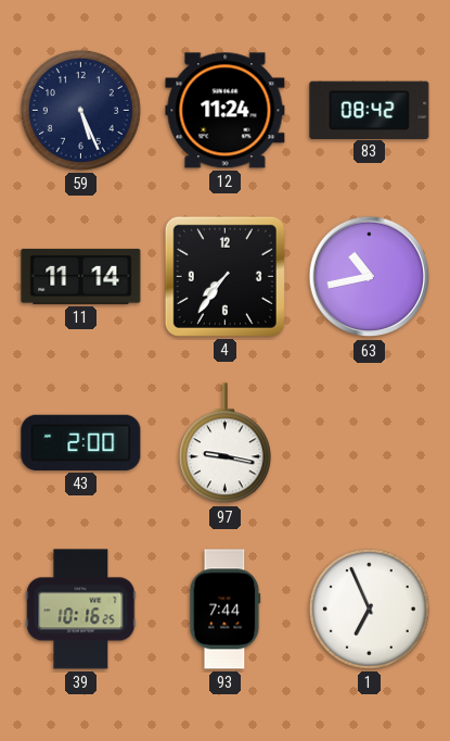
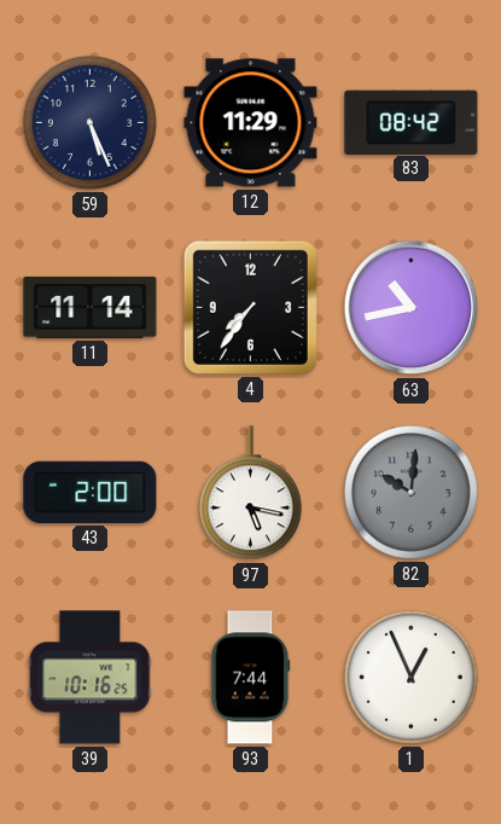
12: 11:24 -> 11:29 (251, 123)
97: 9:17 -> 5:17 (250, 493)
82: none -> 10:01 (410, 492)
1: 6:56 -> 12:56 (410, 677)
